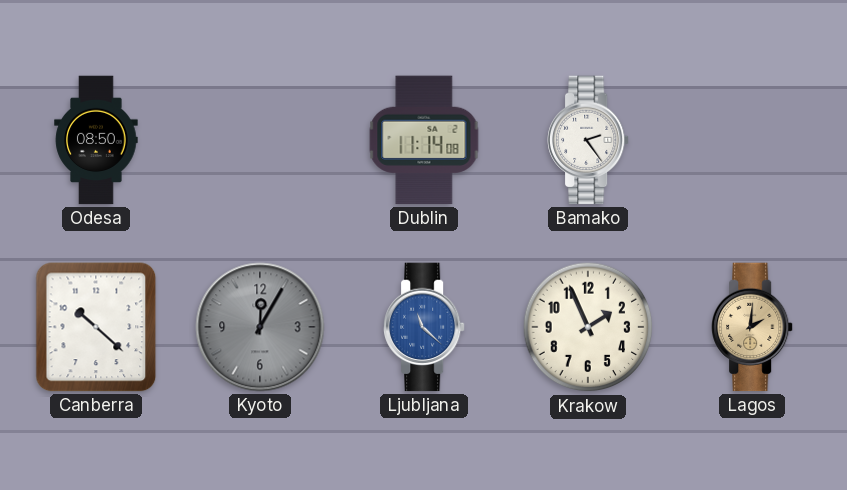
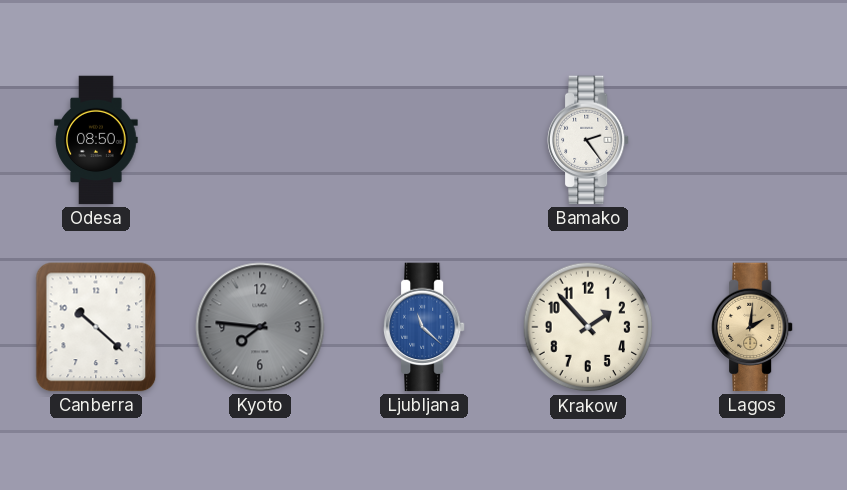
Dublin: 11:14 -> none (424, 140)
Kyoto: 12:05 -> 7:46 (260, 327)
Krakow: 1:56 -> 1:53 (588, 327)
